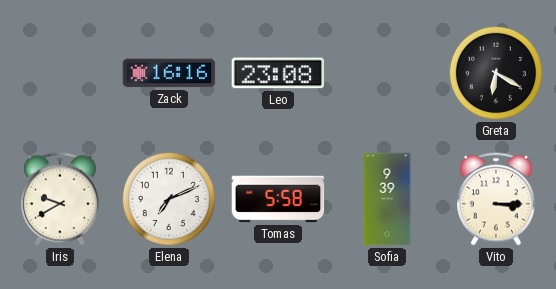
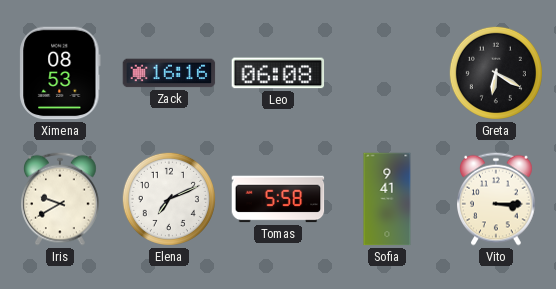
Ximena: none -> 08:53 (60, 73)
Leo: 23:08 -> 06:08 (278, 73)
Sofia: 9:39 -> 9:41 (387, 199)
